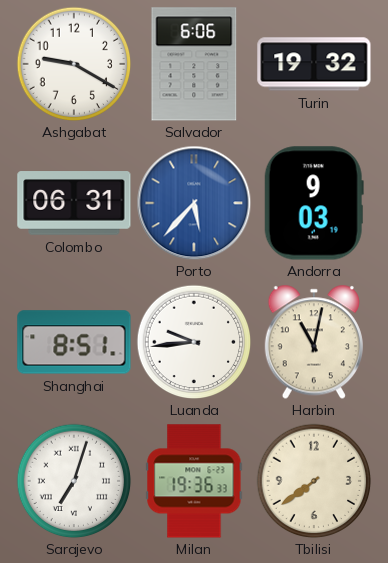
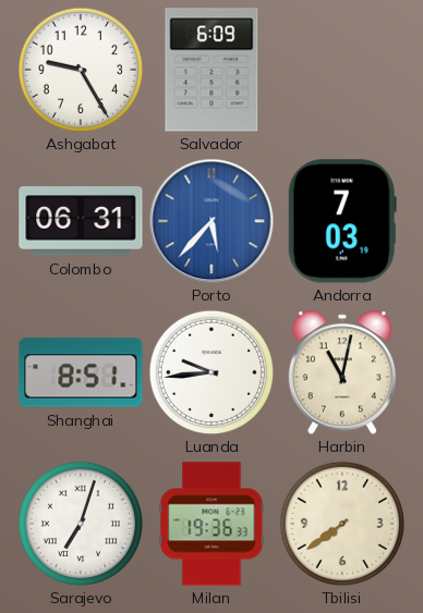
Ashgabat: 9:20 -> 9:25 (81, 70)
Salvador: 6:06 -> 6:09 (211, 70)
Turin: 19:32 -> none (314, 64)
Andorra: 9:03 -> 7:03 (342, 221)
